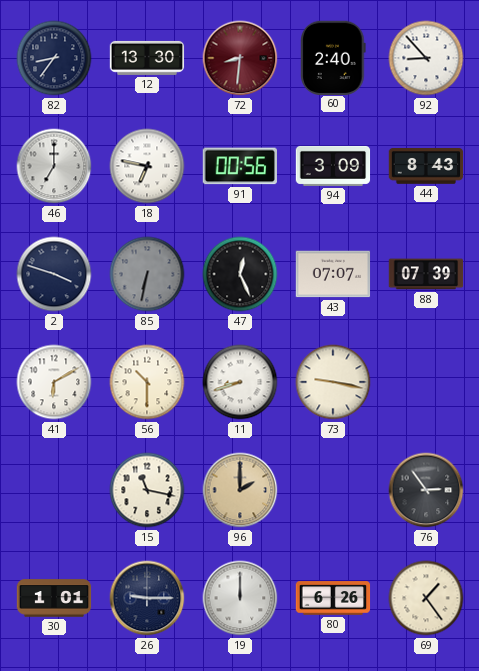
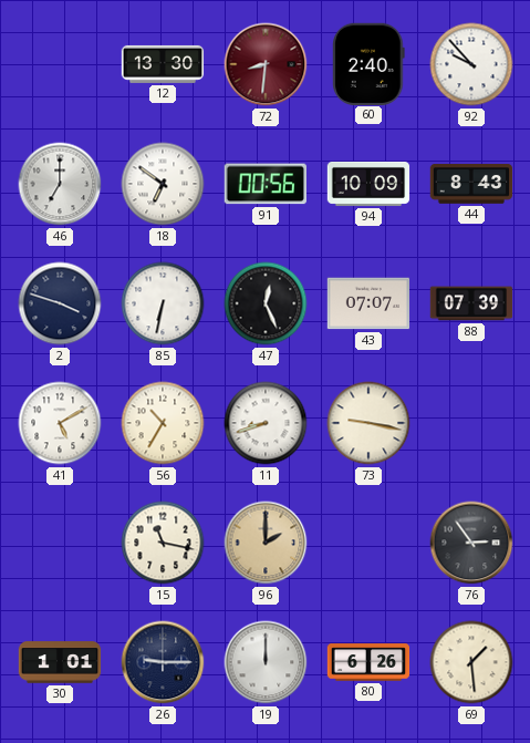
82: 8:36 -> none (54, 58)
92: 8:53 -> 9:53 (471, 64)
18: 6:47 -> 6:51 (163, 184)
94: 3:09 -> 10:09 (368, 184)
85 dial: grey -> white (163, 303)
41: 6:10 -> 5:10 (60, 423)
56: 10:30 -> 10:35 (163, 423)
69: 1:24 -> 1:29 (471, 662)
